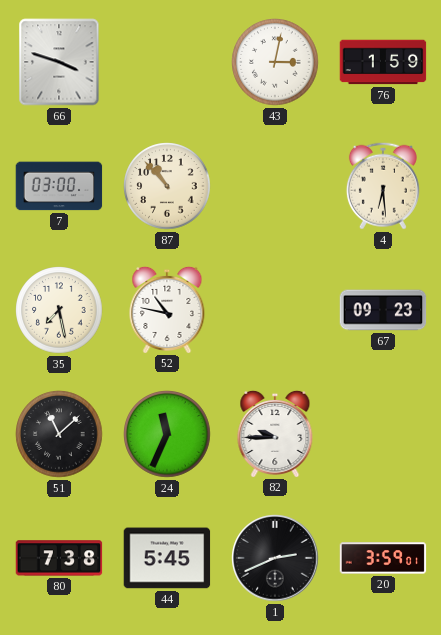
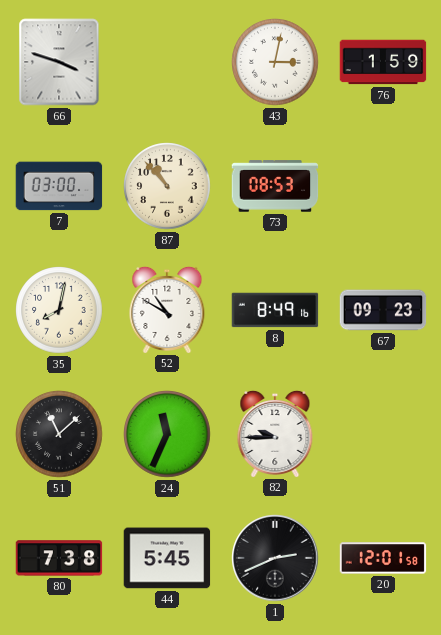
73: none -> 08:53 (275, 186)
4: 6:29 -> none (383, 186)
35: 7:28 -> 8:02 (59, 310)
52: 10:47 -> 10:50 (167, 309)
8: none -> 8:49 (275, 310)
20: 3:59 -> 12:01 (383, 558)
